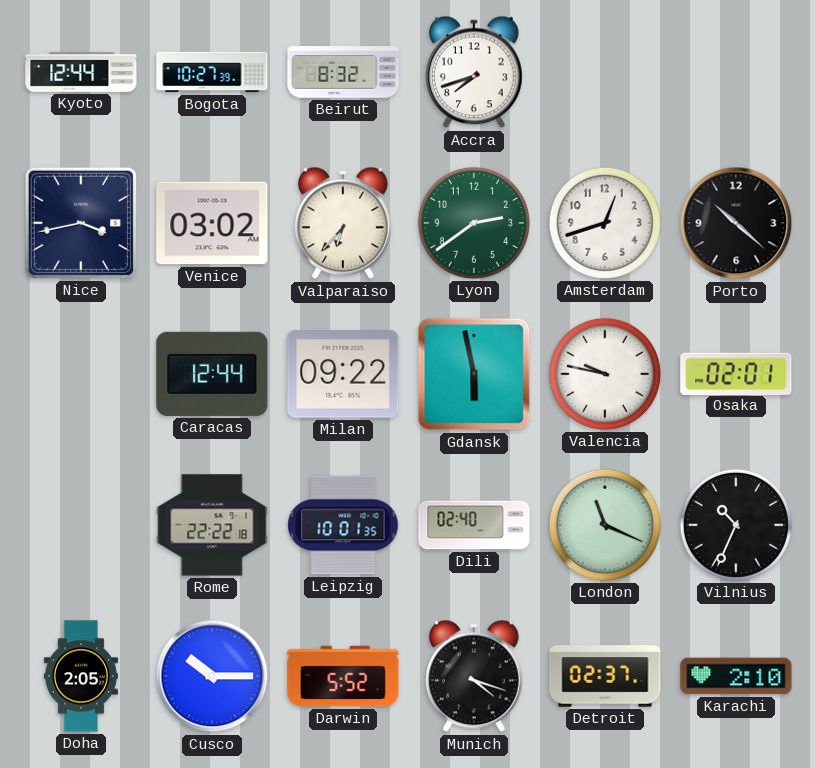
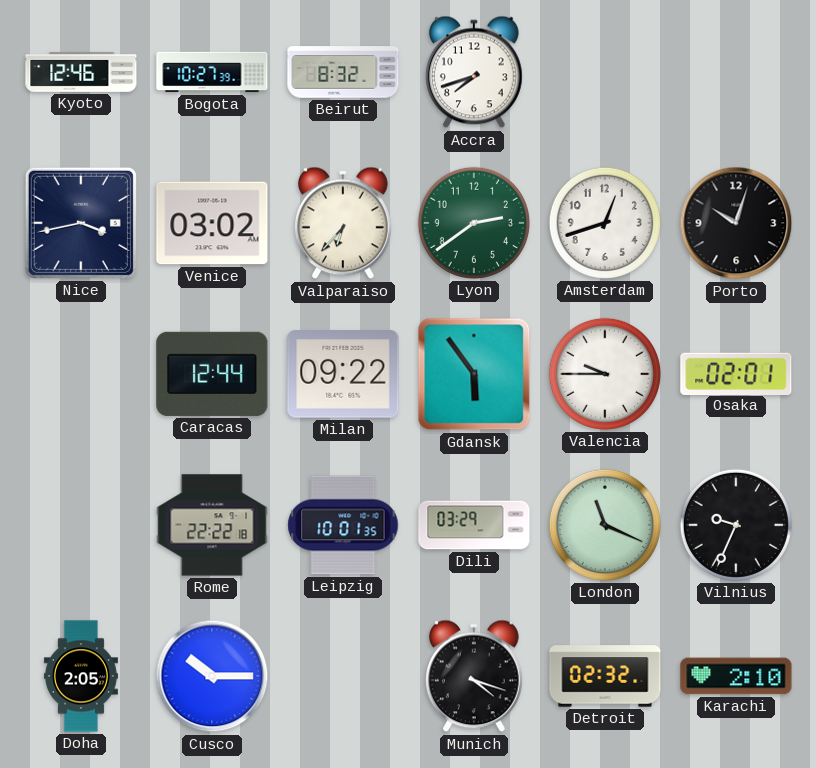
Kyoto: 12:44 -> 12:46 (81, 72)
Porto: 10:22 -> 10:03 (736, 223)
Gdansk: 5:58 -> 5:54 (474, 374)
Valencia: 9:47 -> 9:45 (605, 374)
Dili: 02:40 -> 03:29 (474, 525)
Vilnius: 10:34 -> 9:34 (736, 525)
Darwin: 5:52 -> none (343, 676)
Detroit: 02:37 -> 02:32 (605, 676)
